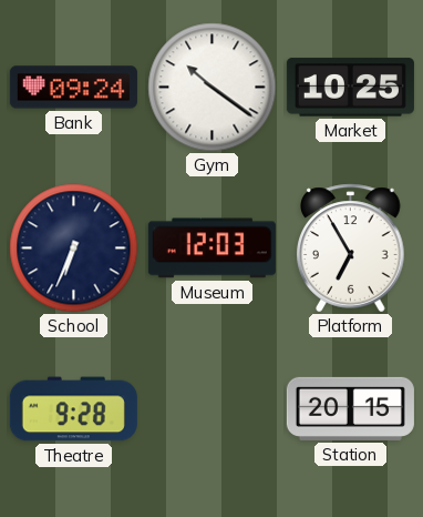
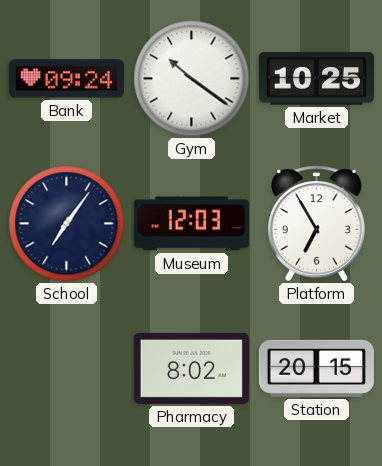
School: 6:34 -> 7:06 (67, 224)
Theatre: 9:28 -> none (73, 409)
Pharmacy: none -> 8:02 (191, 368)
